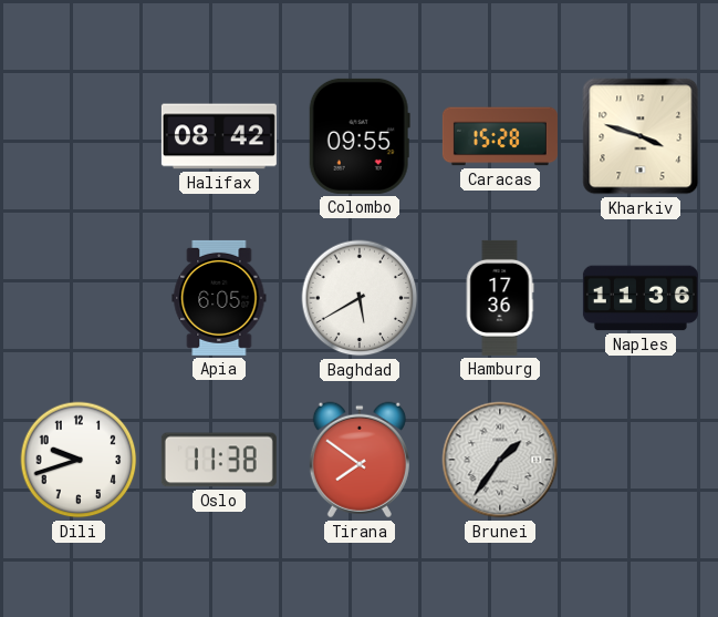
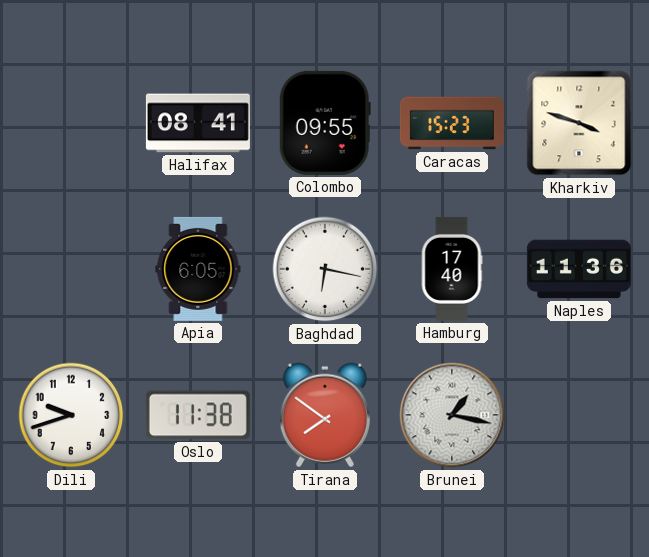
Halifax: 08:42 -> 08:41 (198, 123)
Caracas: 15:28 -> 15:23 (452, 123)
Baghdad: 5:40 -> 6:17 (325, 269)
Hamburg: 17:36 -> 17:40 (452, 269)
Brunei: 1:36 -> 1:17 (452, 415)
